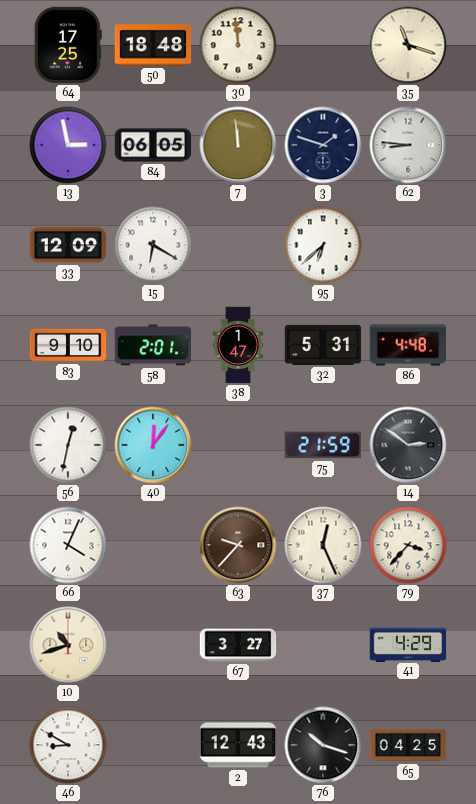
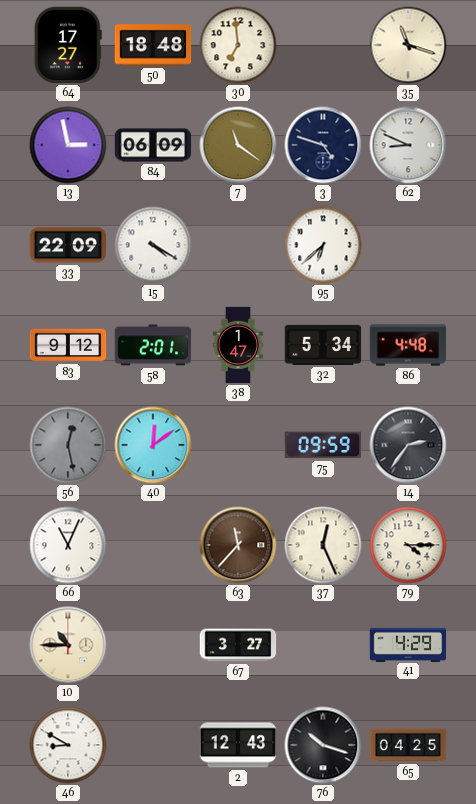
64: 17:25 -> 17:27 (68, 45)
30: 11:59 -> 6:59 (238, 45)
84: 06:05 -> 06:09 (153, 145)
7: 11:59 -> 11:21 (238, 145)
3: 1:48 -> 4:48 (323, 145)
62: 8:46 -> 8:49 (408, 145)
33: 12:09 -> 22:09 (68, 245)
15: 6:20 -> 4:20 (153, 245)
83: 9:10 -> 9:12 (68, 345)
32: 5:31 -> 5:34 (323, 345)
56: 12:32 -> 12:28 (68, 445)
56 dial: white -> grey (68, 445)
40: 12:06 -> 12:09 (153, 445)
75: 21:59 -> 09:59 (323, 445)
14: 2:51 -> 2:36 (408, 445)
66: 4:04 -> 11:04 (68, 545)
63: 9:37 -> 11:37 (238, 545)
79: 3:37 -> 4:15 (408, 545)
10: 10:42 -> 10:45 (68, 645)
